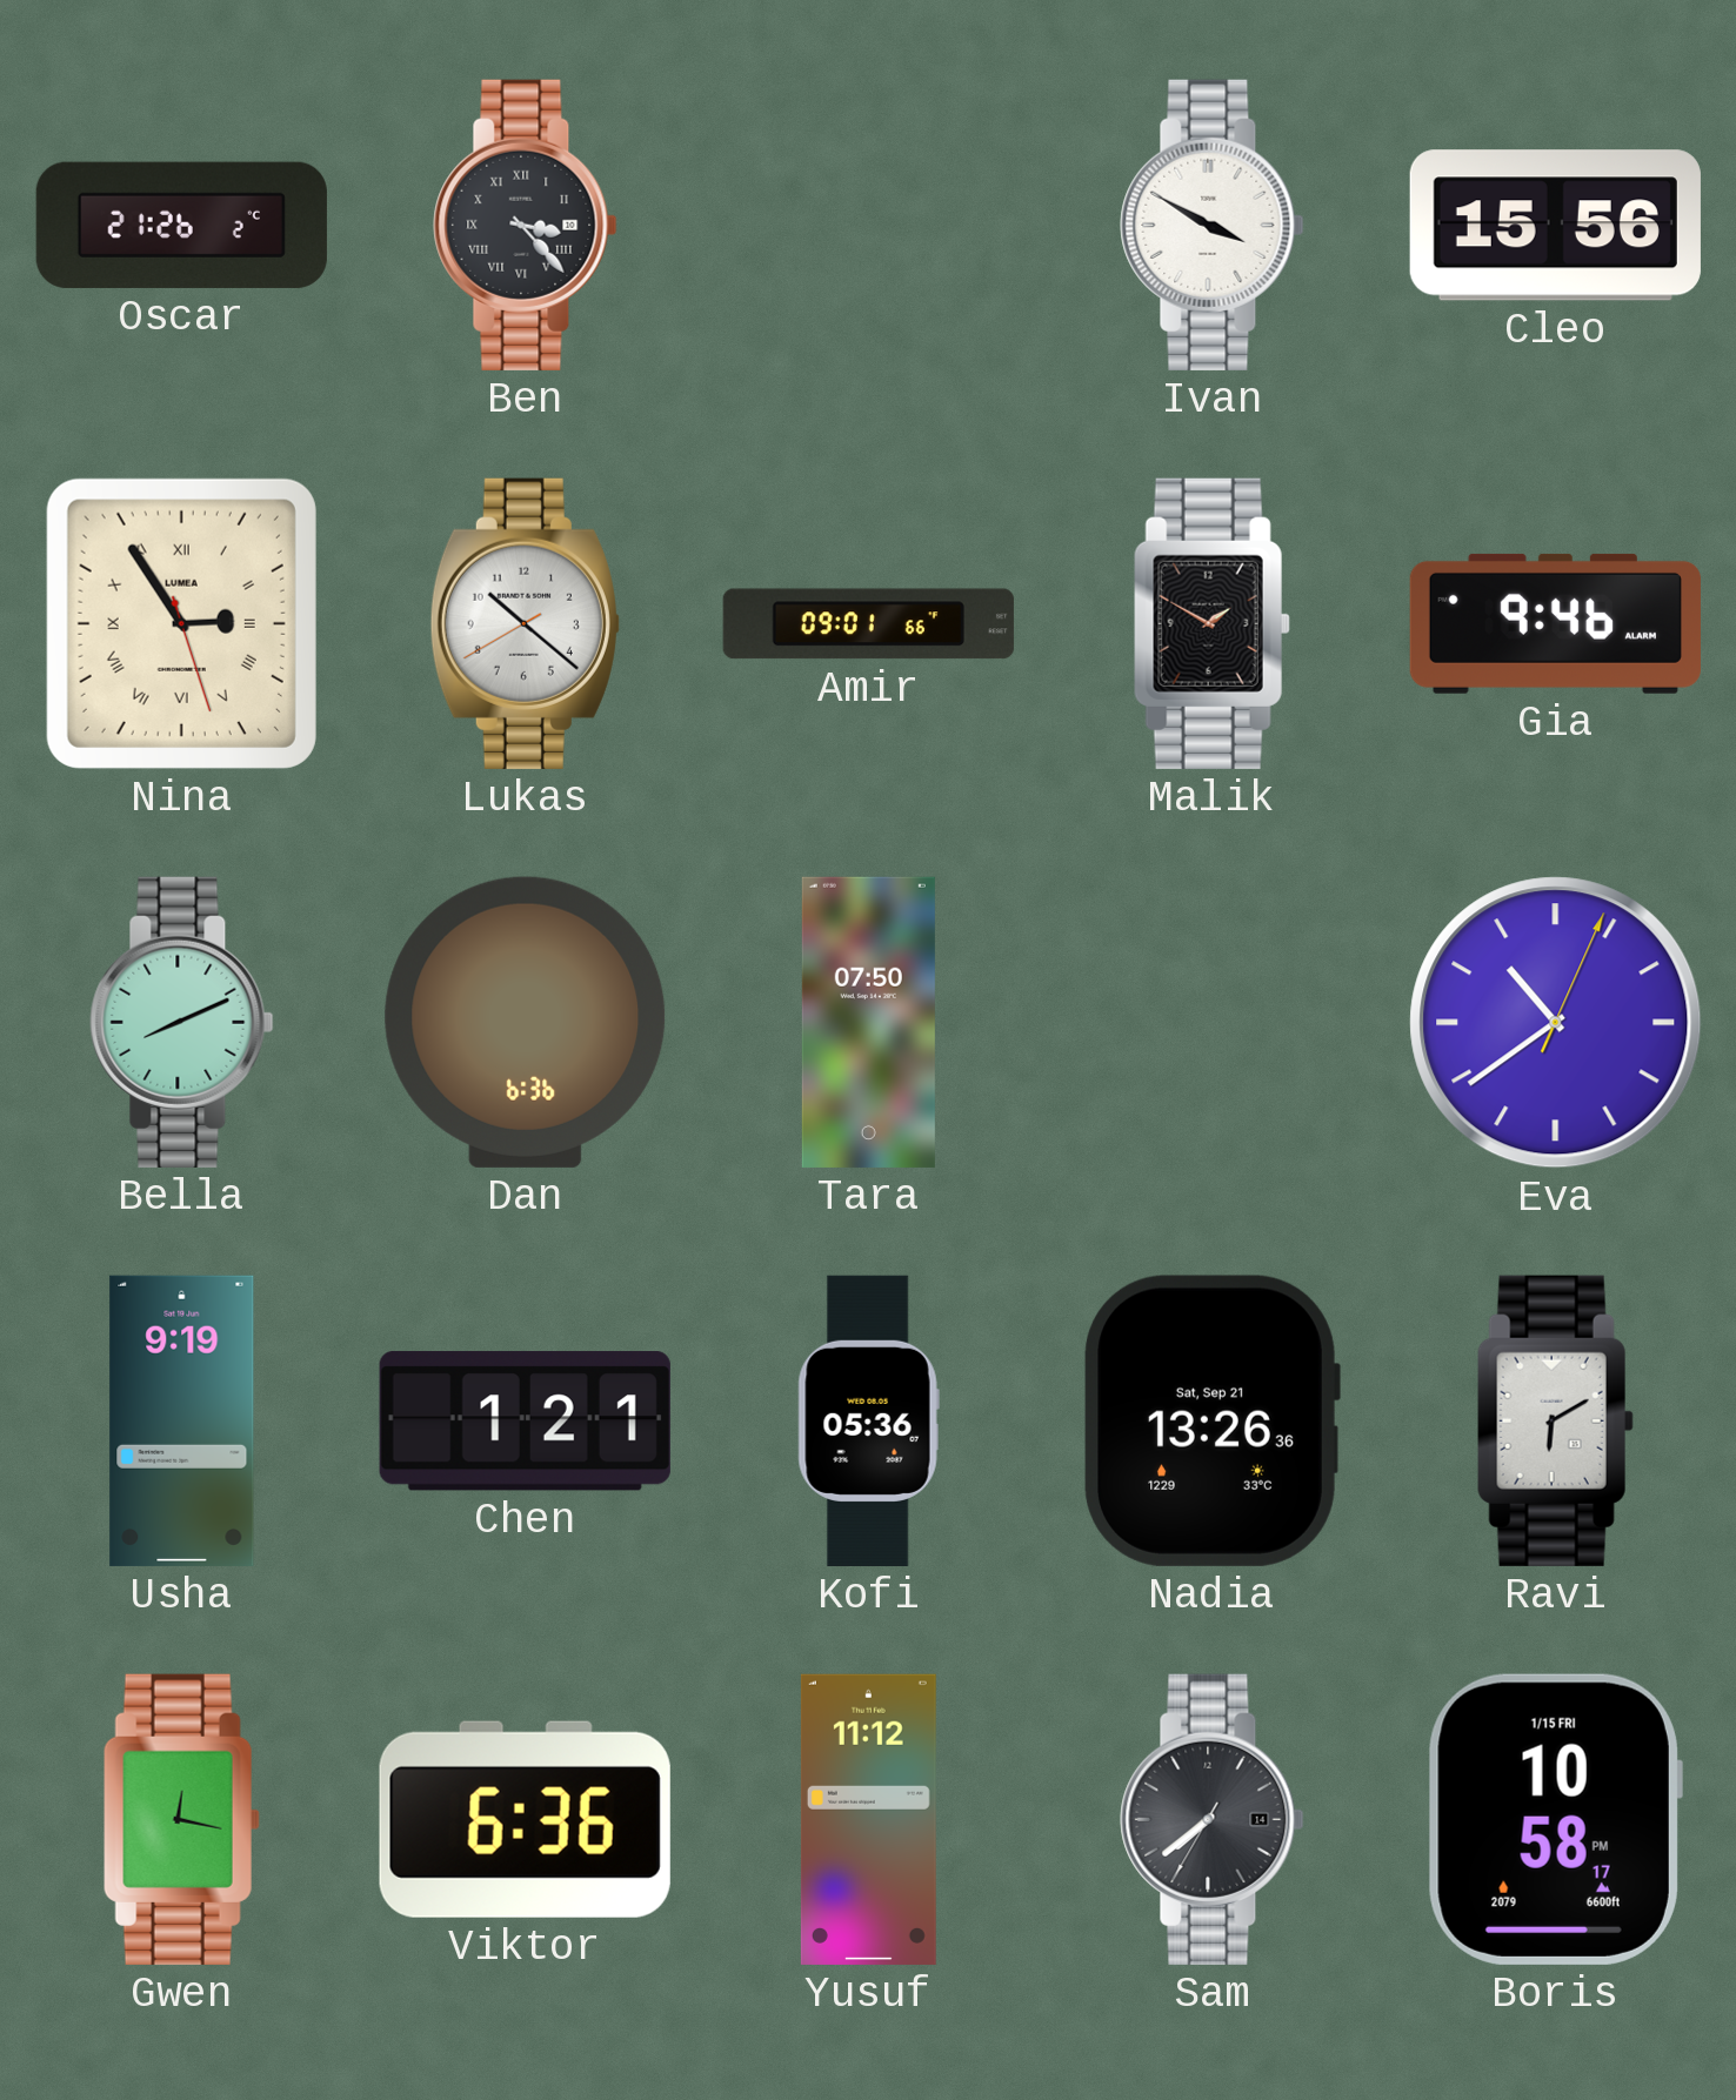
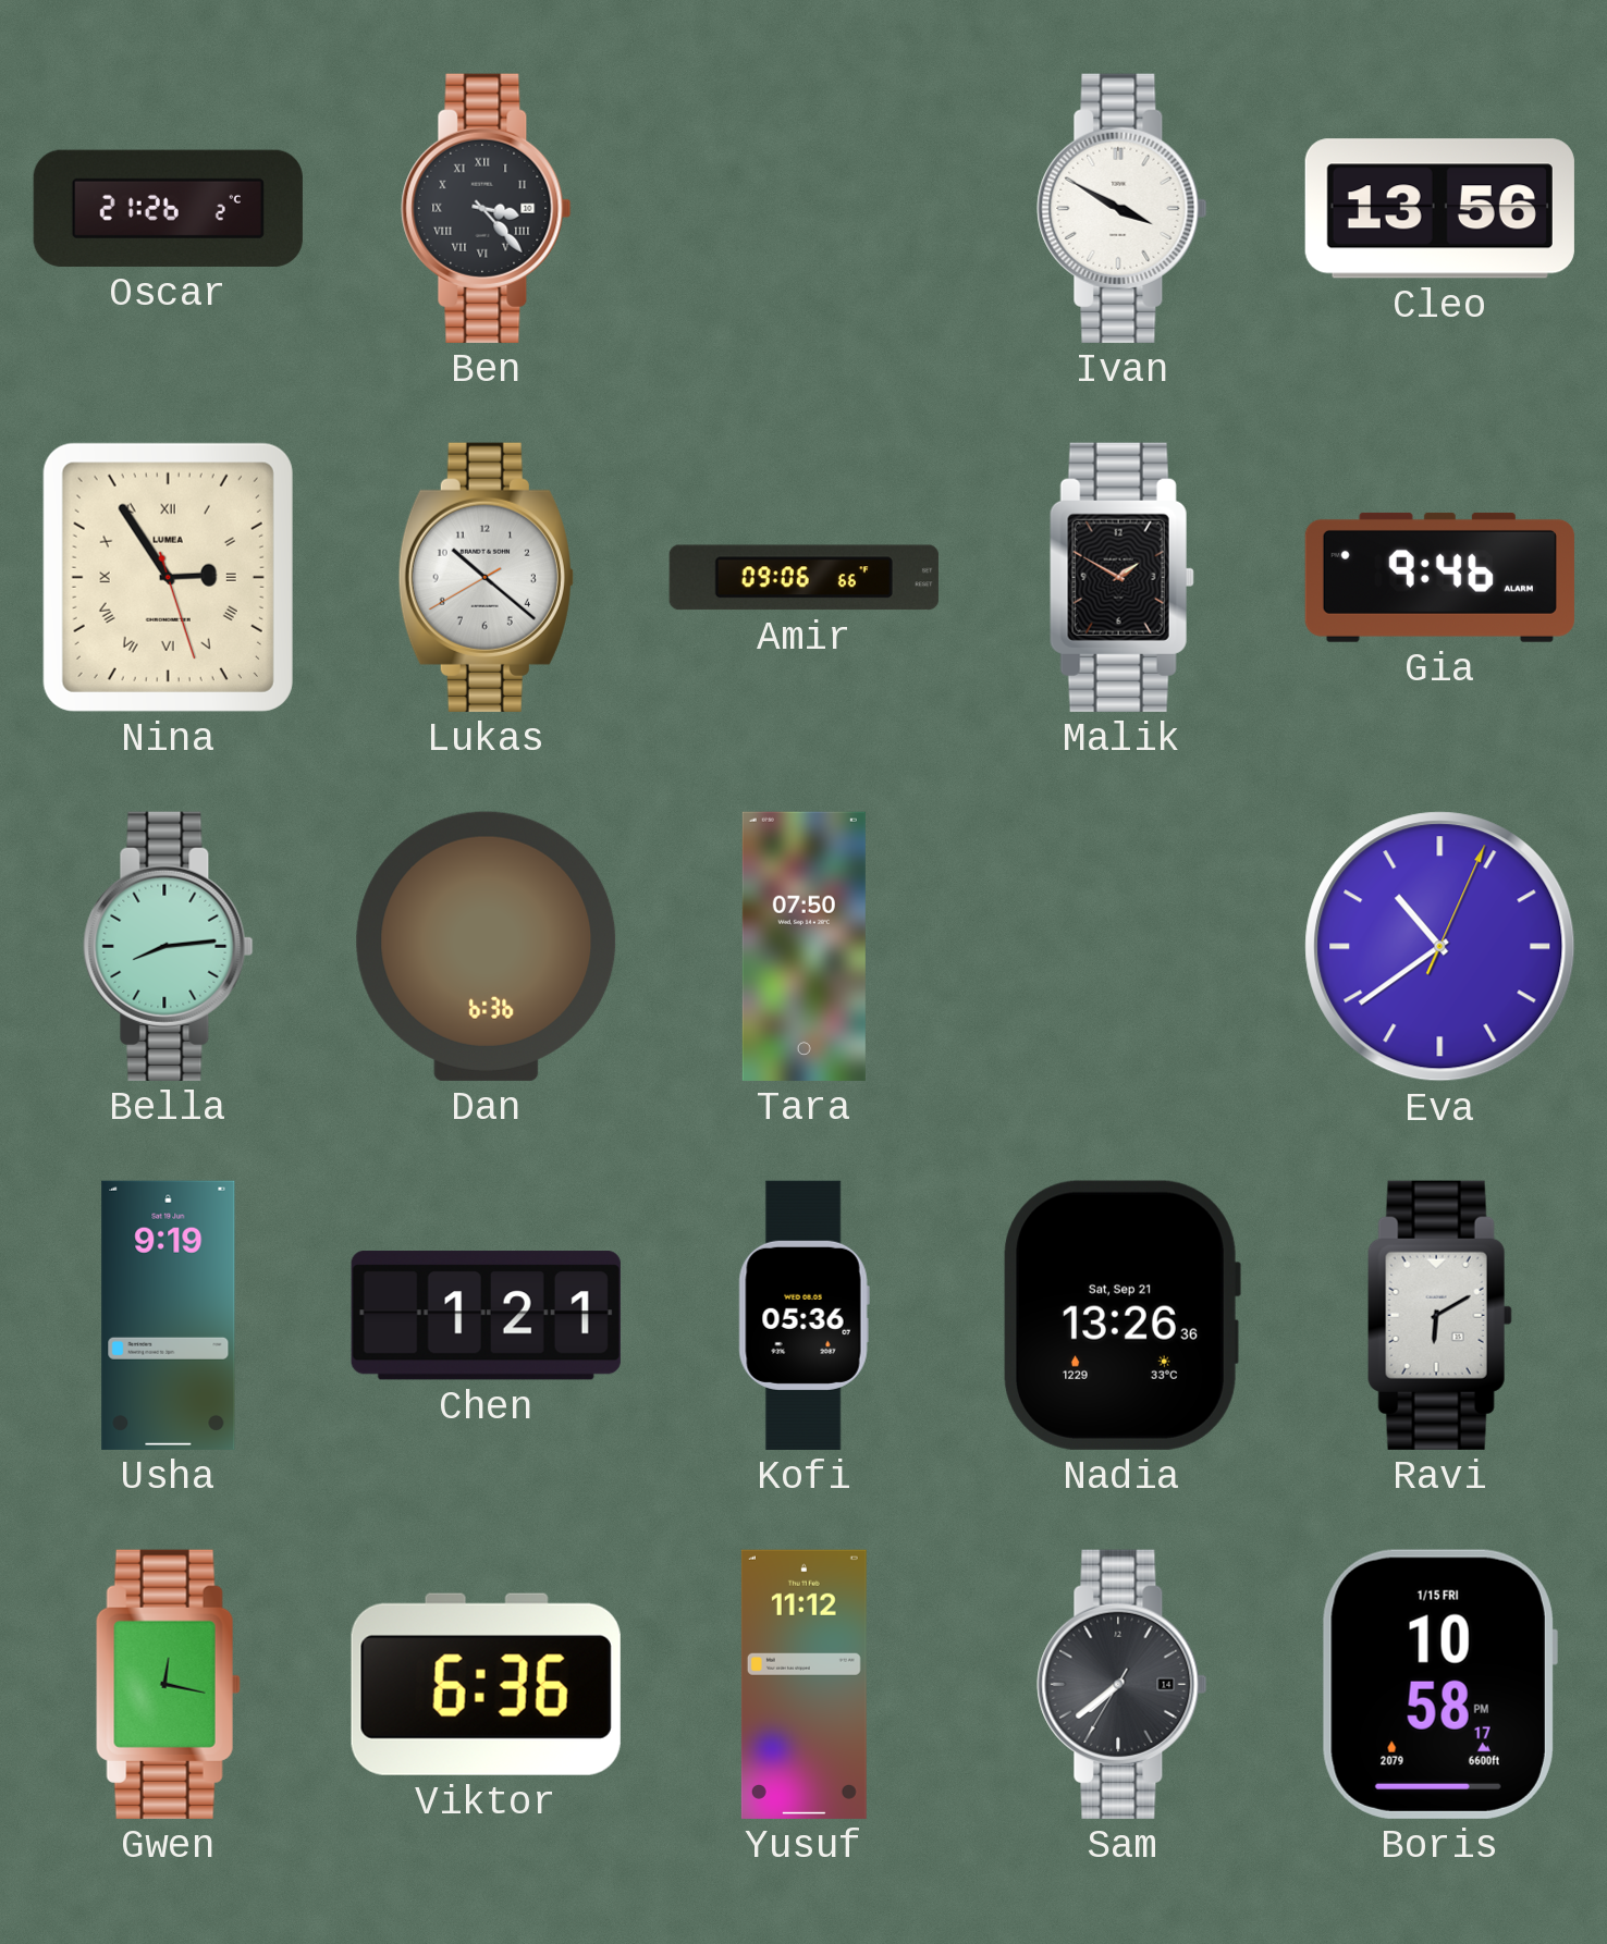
Cleo: 15:56 -> 13:56 (1439, 209)
Amir: 09:01 -> 09:06 (803, 578)
Bella: 8:11 -> 8:14 (169, 946)
